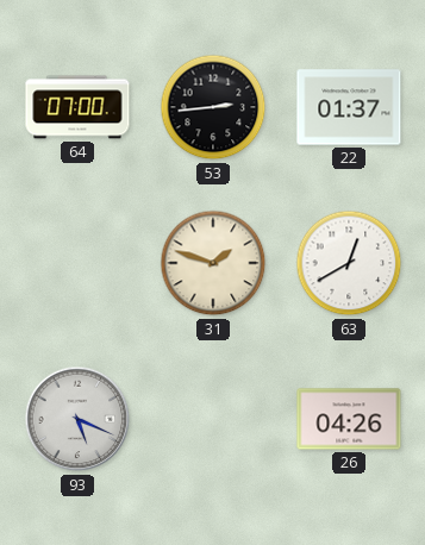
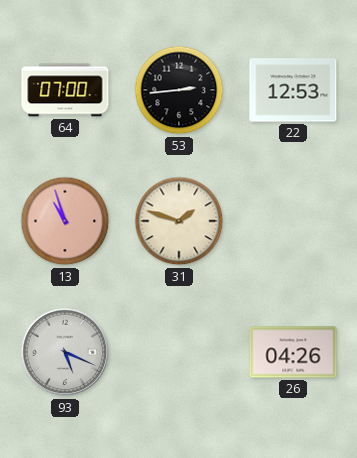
22: 01:37 -> 12:53 (293, 90)
13: none -> 10:57 (65, 221)
63: 12:40 -> none (349, 263)
